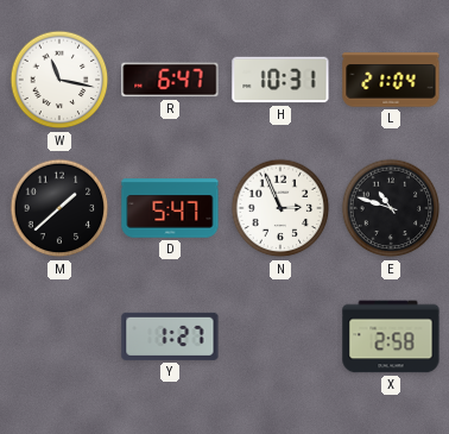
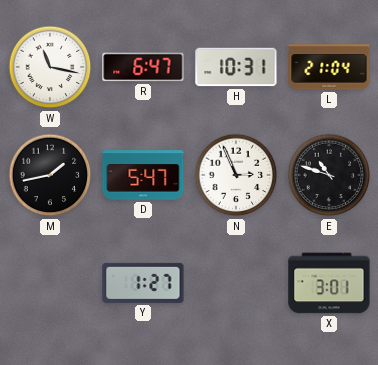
M: 1:38 -> 1:43 (50, 175)
X: 2:58 -> 3:01 (329, 283)
